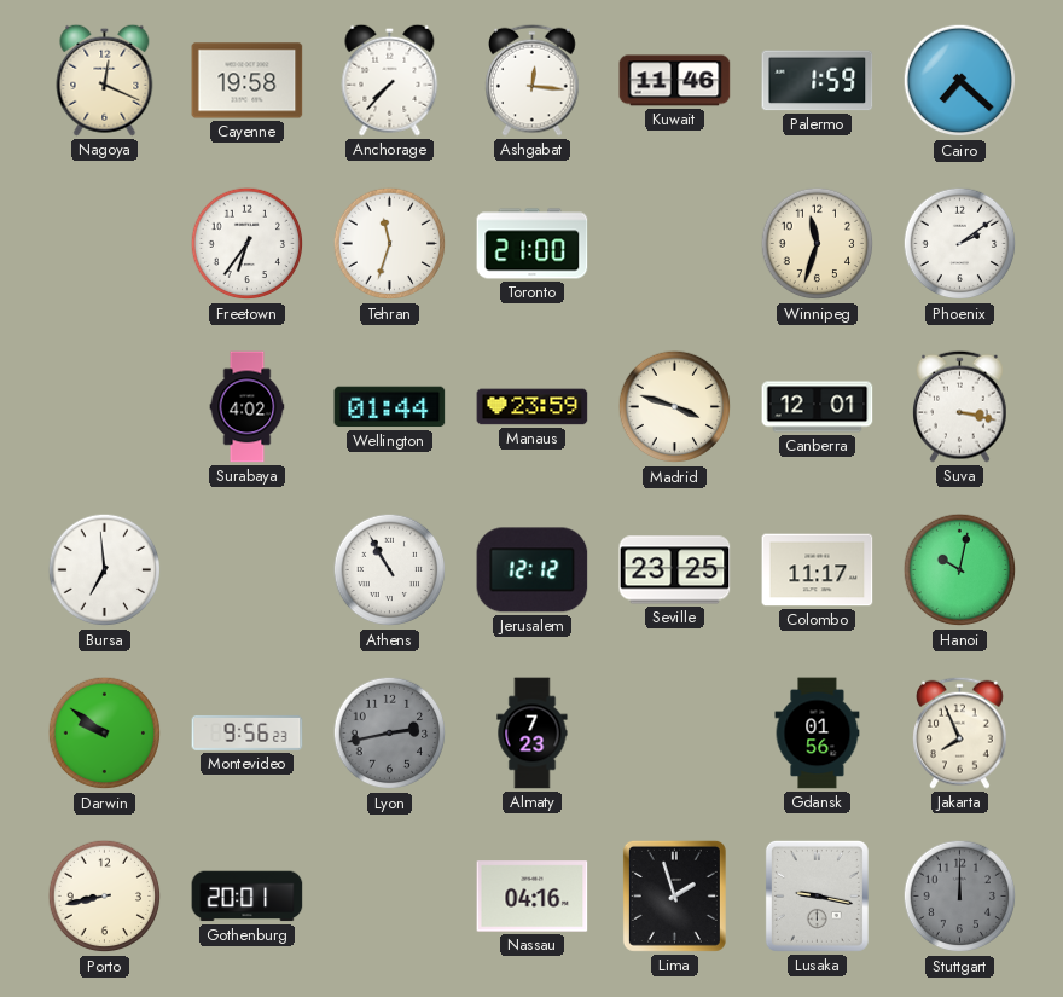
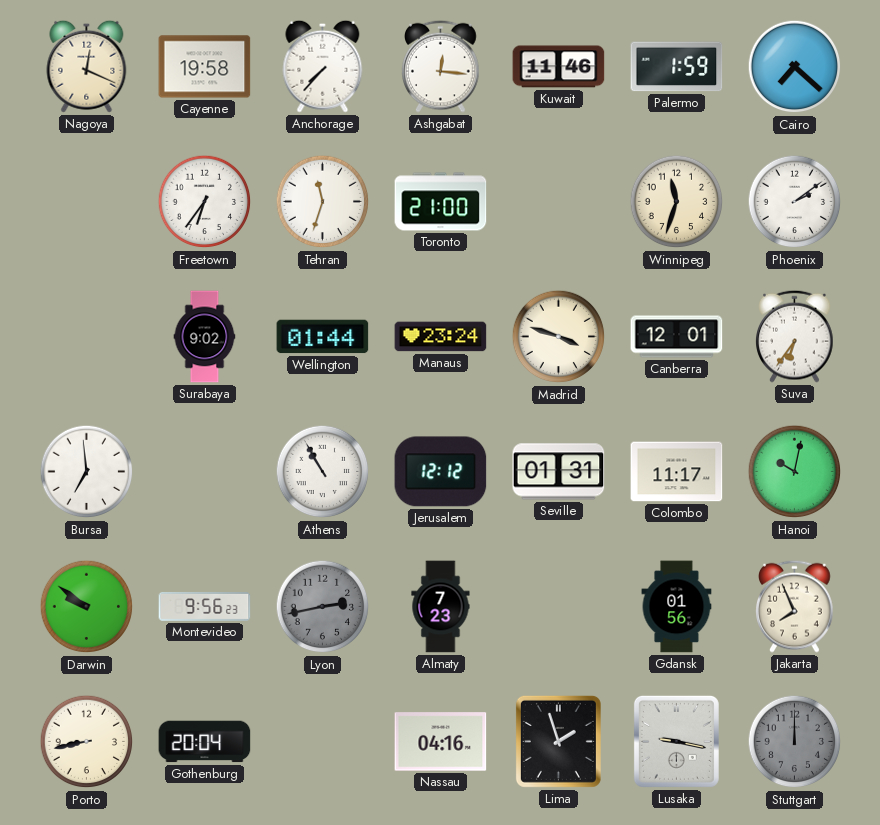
Surabaya: 4:02 -> 9:02 (205, 337)
Manaus: 23:59 -> 23:24 (441, 337)
Suva: 3:17 -> 6:36 (795, 336)
Seville: 23:25 -> 01:31 (559, 472)
Gothenburg: 20:01 -> 20:04 (205, 742)
